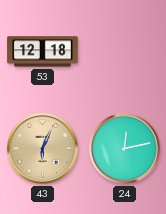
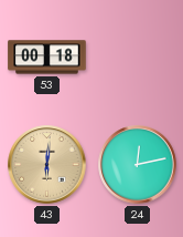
53: 12:18 -> 00:18 (47, 58)
43: 6:04 -> 6:01 (47, 165)
